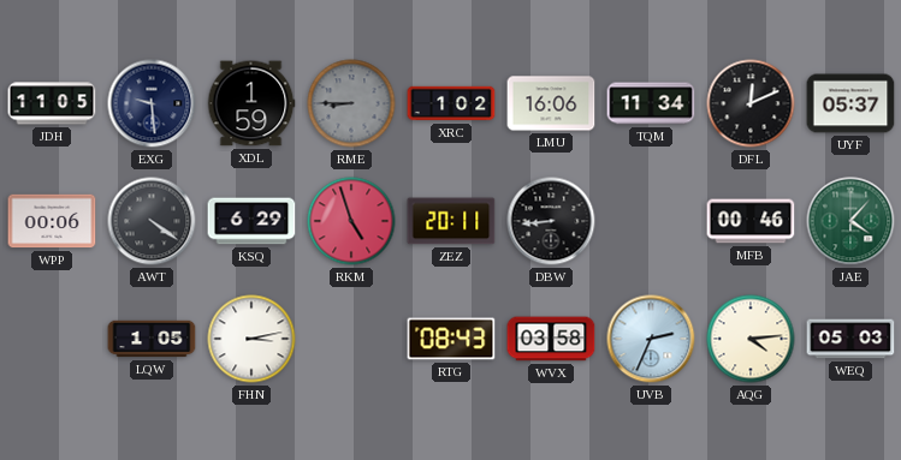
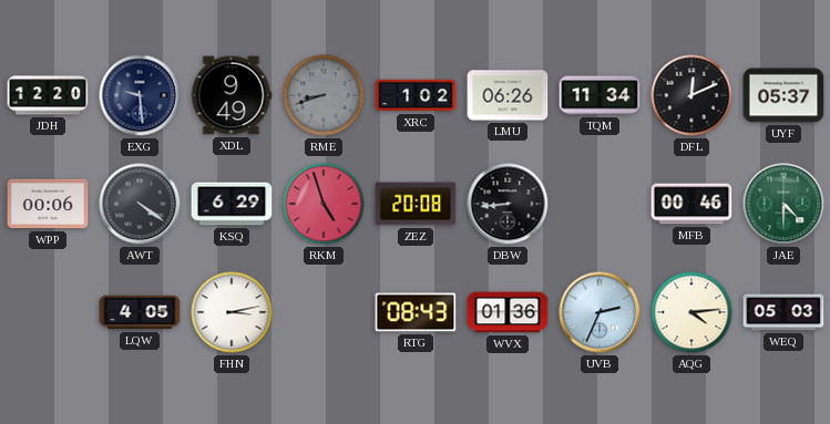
JDH: 11:05 -> 12:20 (48, 95)
XDL: 1:59 -> 9:49 (232, 95)
RME: 8:45 -> 8:42 (324, 95)
LMU: 16:06 -> 06:26 (508, 95)
ZEZ: 20:11 -> 20:08 (416, 204)
JAE: 4:07 -> 4:30 (783, 204)
LQW: 1:05 -> 4:05 (140, 312)
WVX: 03:58 -> 01:36 (508, 312)
